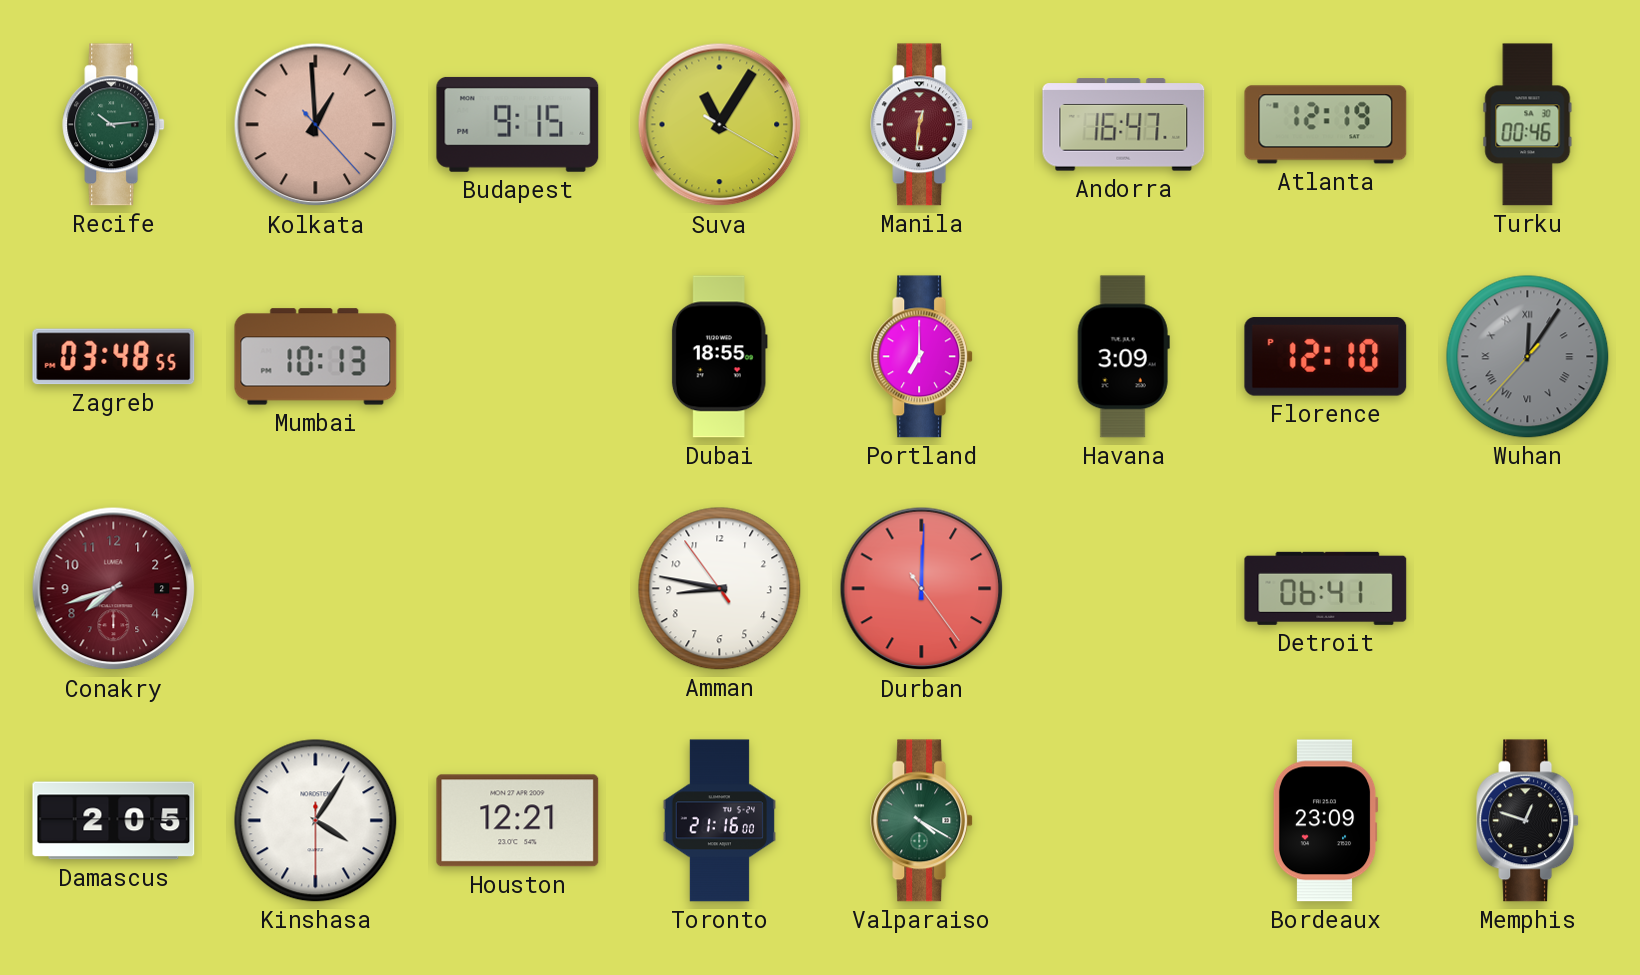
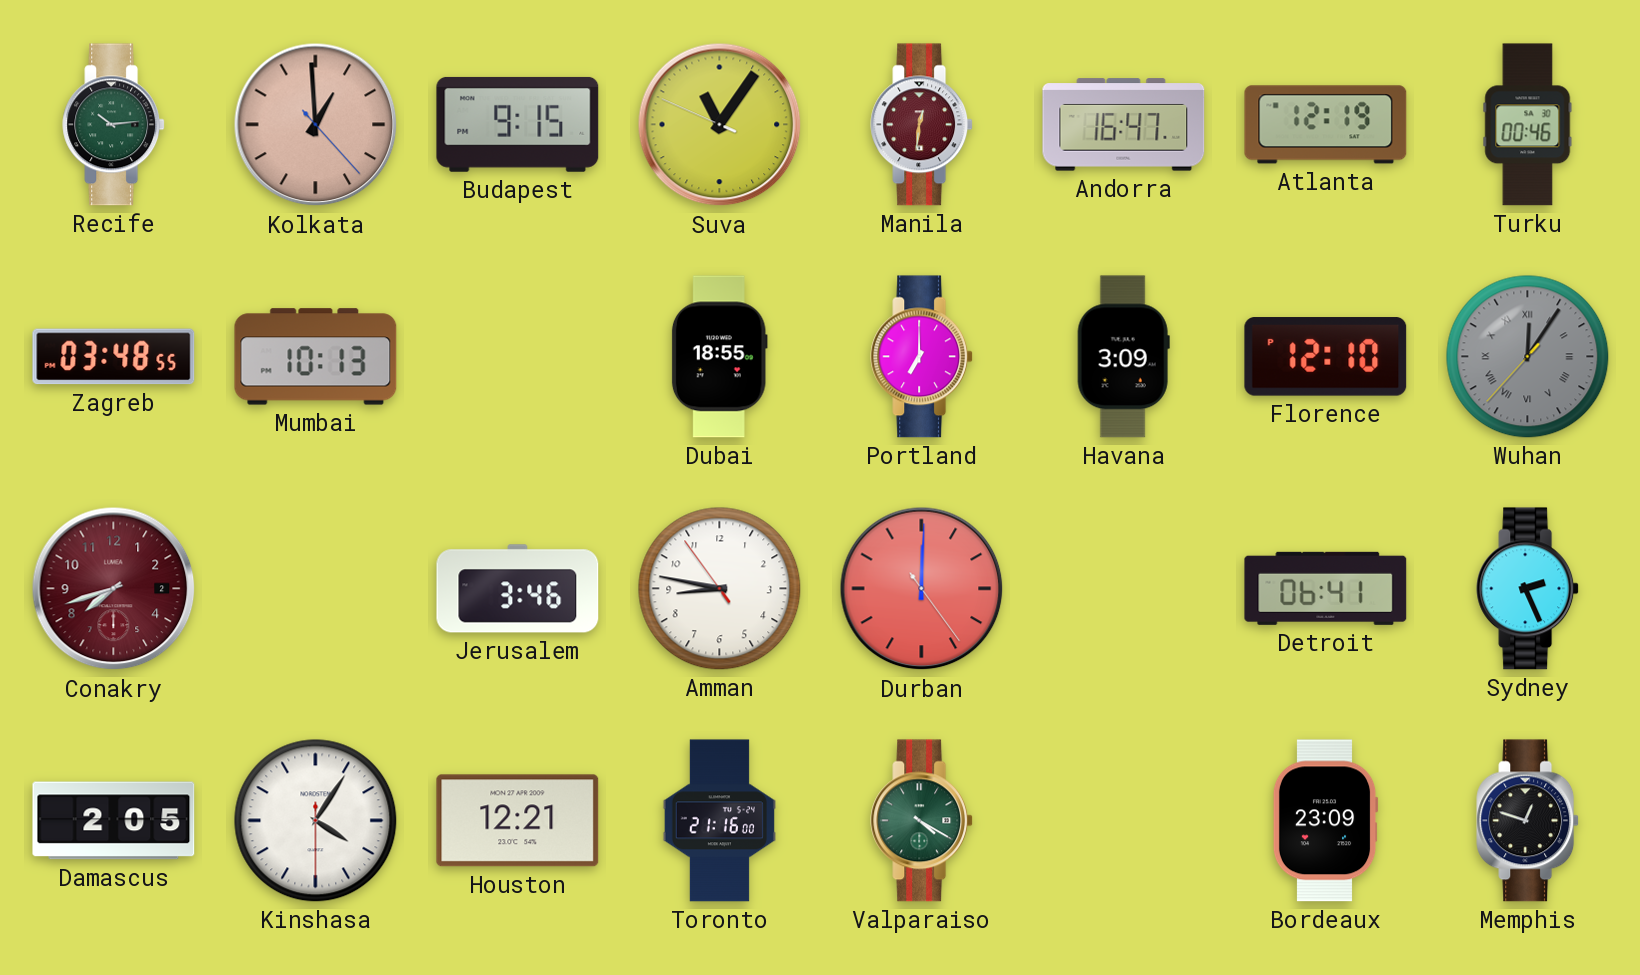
Suva: 11:05:20 -> 11:05:49 (720, 125)
Jerusalem: none -> 3:46 (518, 589)
Sydney: none -> 2:26 (1528, 589)
